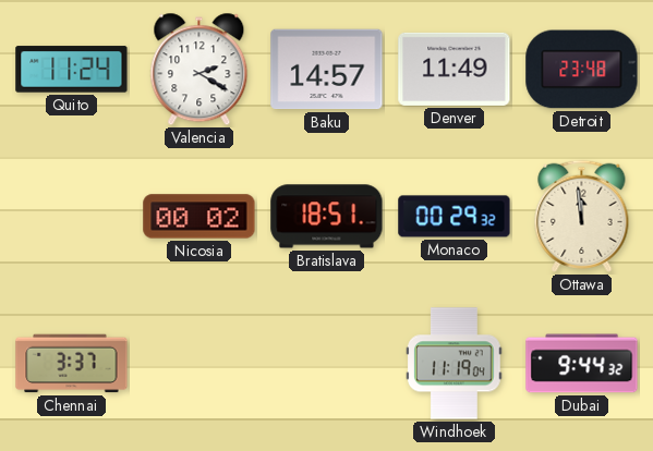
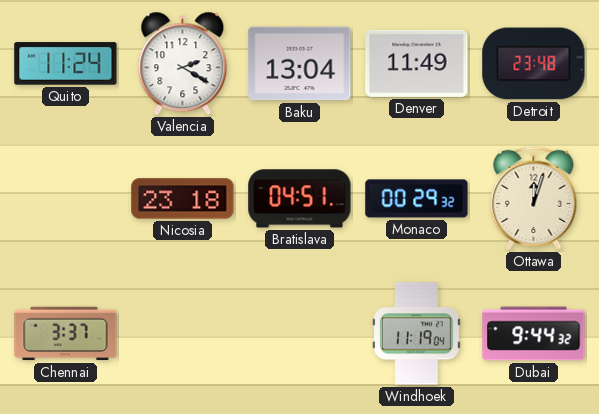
Baku: 14:57 -> 13:04 (300, 64)
Nicosia: 00:02 -> 23:18 (183, 199)
Bratislava: 18:51 -> 04:51 (300, 199)
Ottawa: 11:59 -> 12:03 (534, 198)
